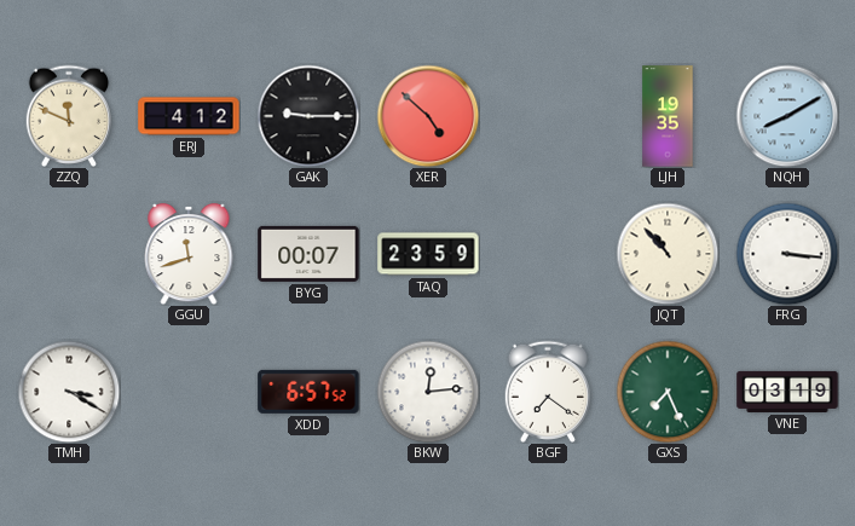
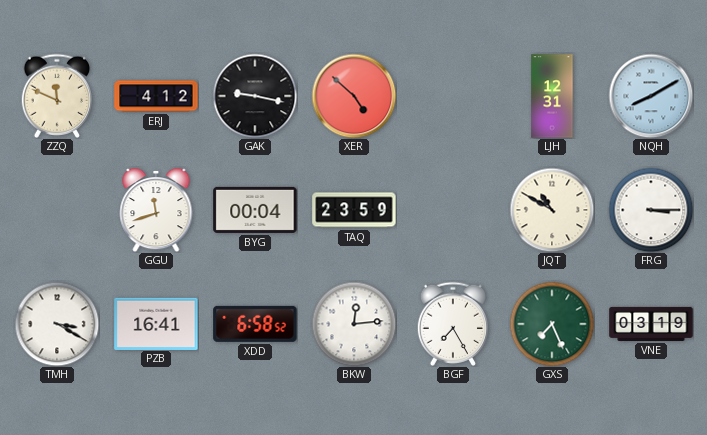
GAK: 9:15 -> 9:17 (255, 96)
LJH: 19:35 -> 12:31 (552, 96)
BYG: 00:07 -> 00:04 (255, 210)
JQT: 10:53 -> 10:50 (552, 210)
FRG: 3:16 -> 3:15 (651, 210)
PZB: none -> 16:41 (156, 323)
XDD: 6:57 -> 6:58 (255, 324)
BGF: 7:21 -> 7:25 (453, 324)
